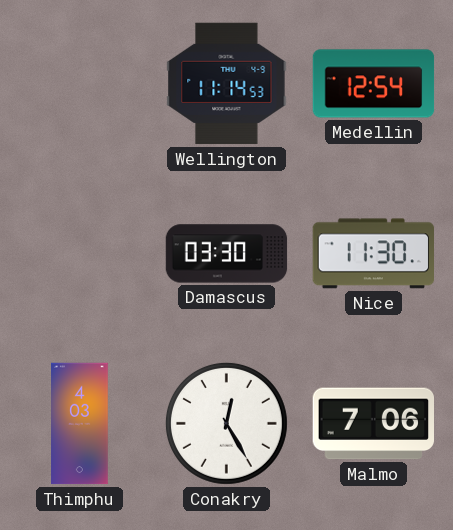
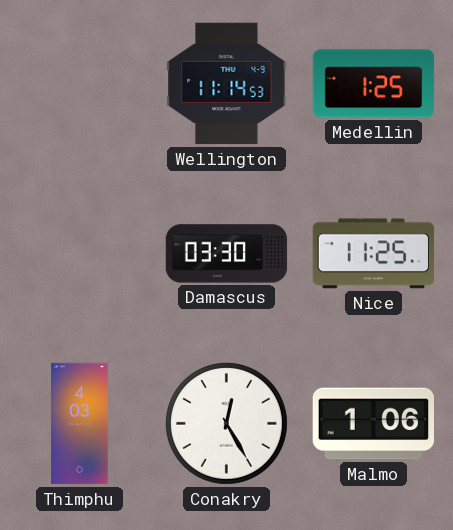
Medellin: 12:54 -> 1:25 (374, 84)
Nice: 11:30 -> 11:25 (373, 254)
Malmo: 7:06 -> 1:06 (373, 424)
